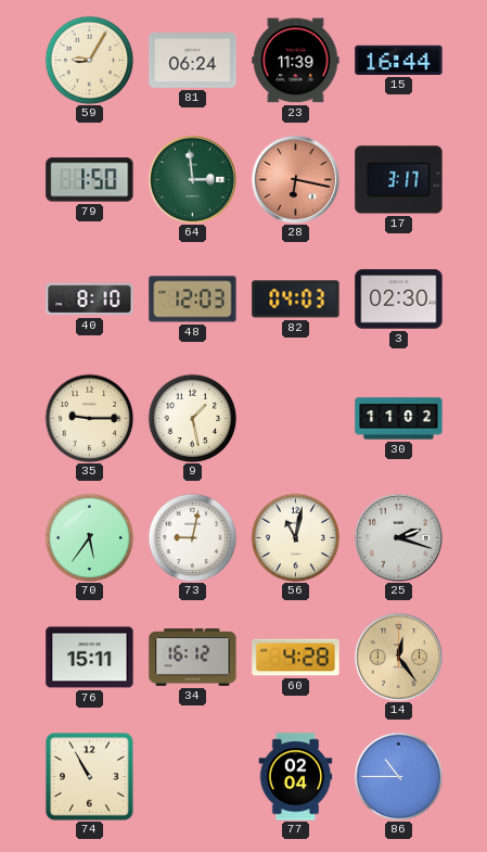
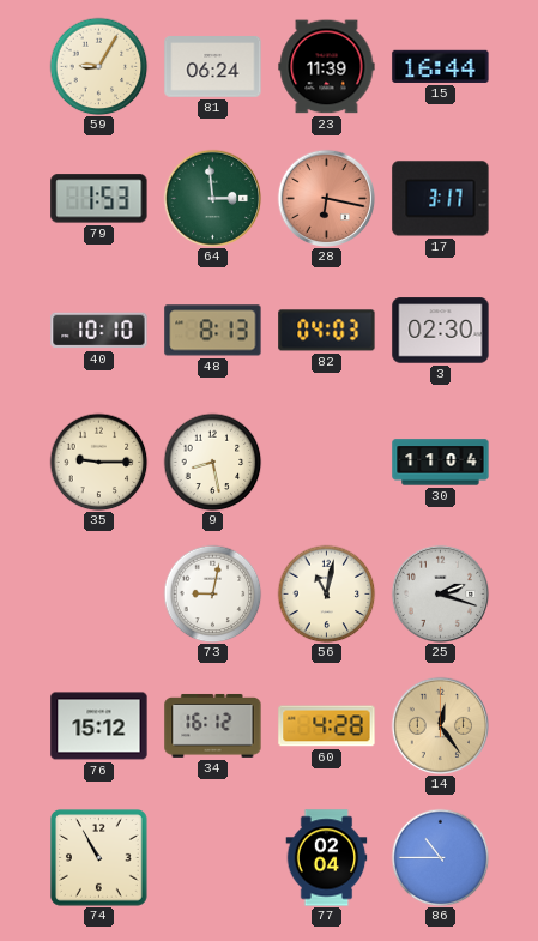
79: 1:50 -> 1:53 (99, 199)
40: 8:10 -> 10:10 (99, 331)
48: 12:03 -> 8:13 (213, 331)
9: 1:28 -> 8:28 (212, 462)
30: 11:02 -> 11:04 (441, 463)
70: 5:36 -> none (89, 537)
76: 15:11 -> 15:12 (99, 726)
